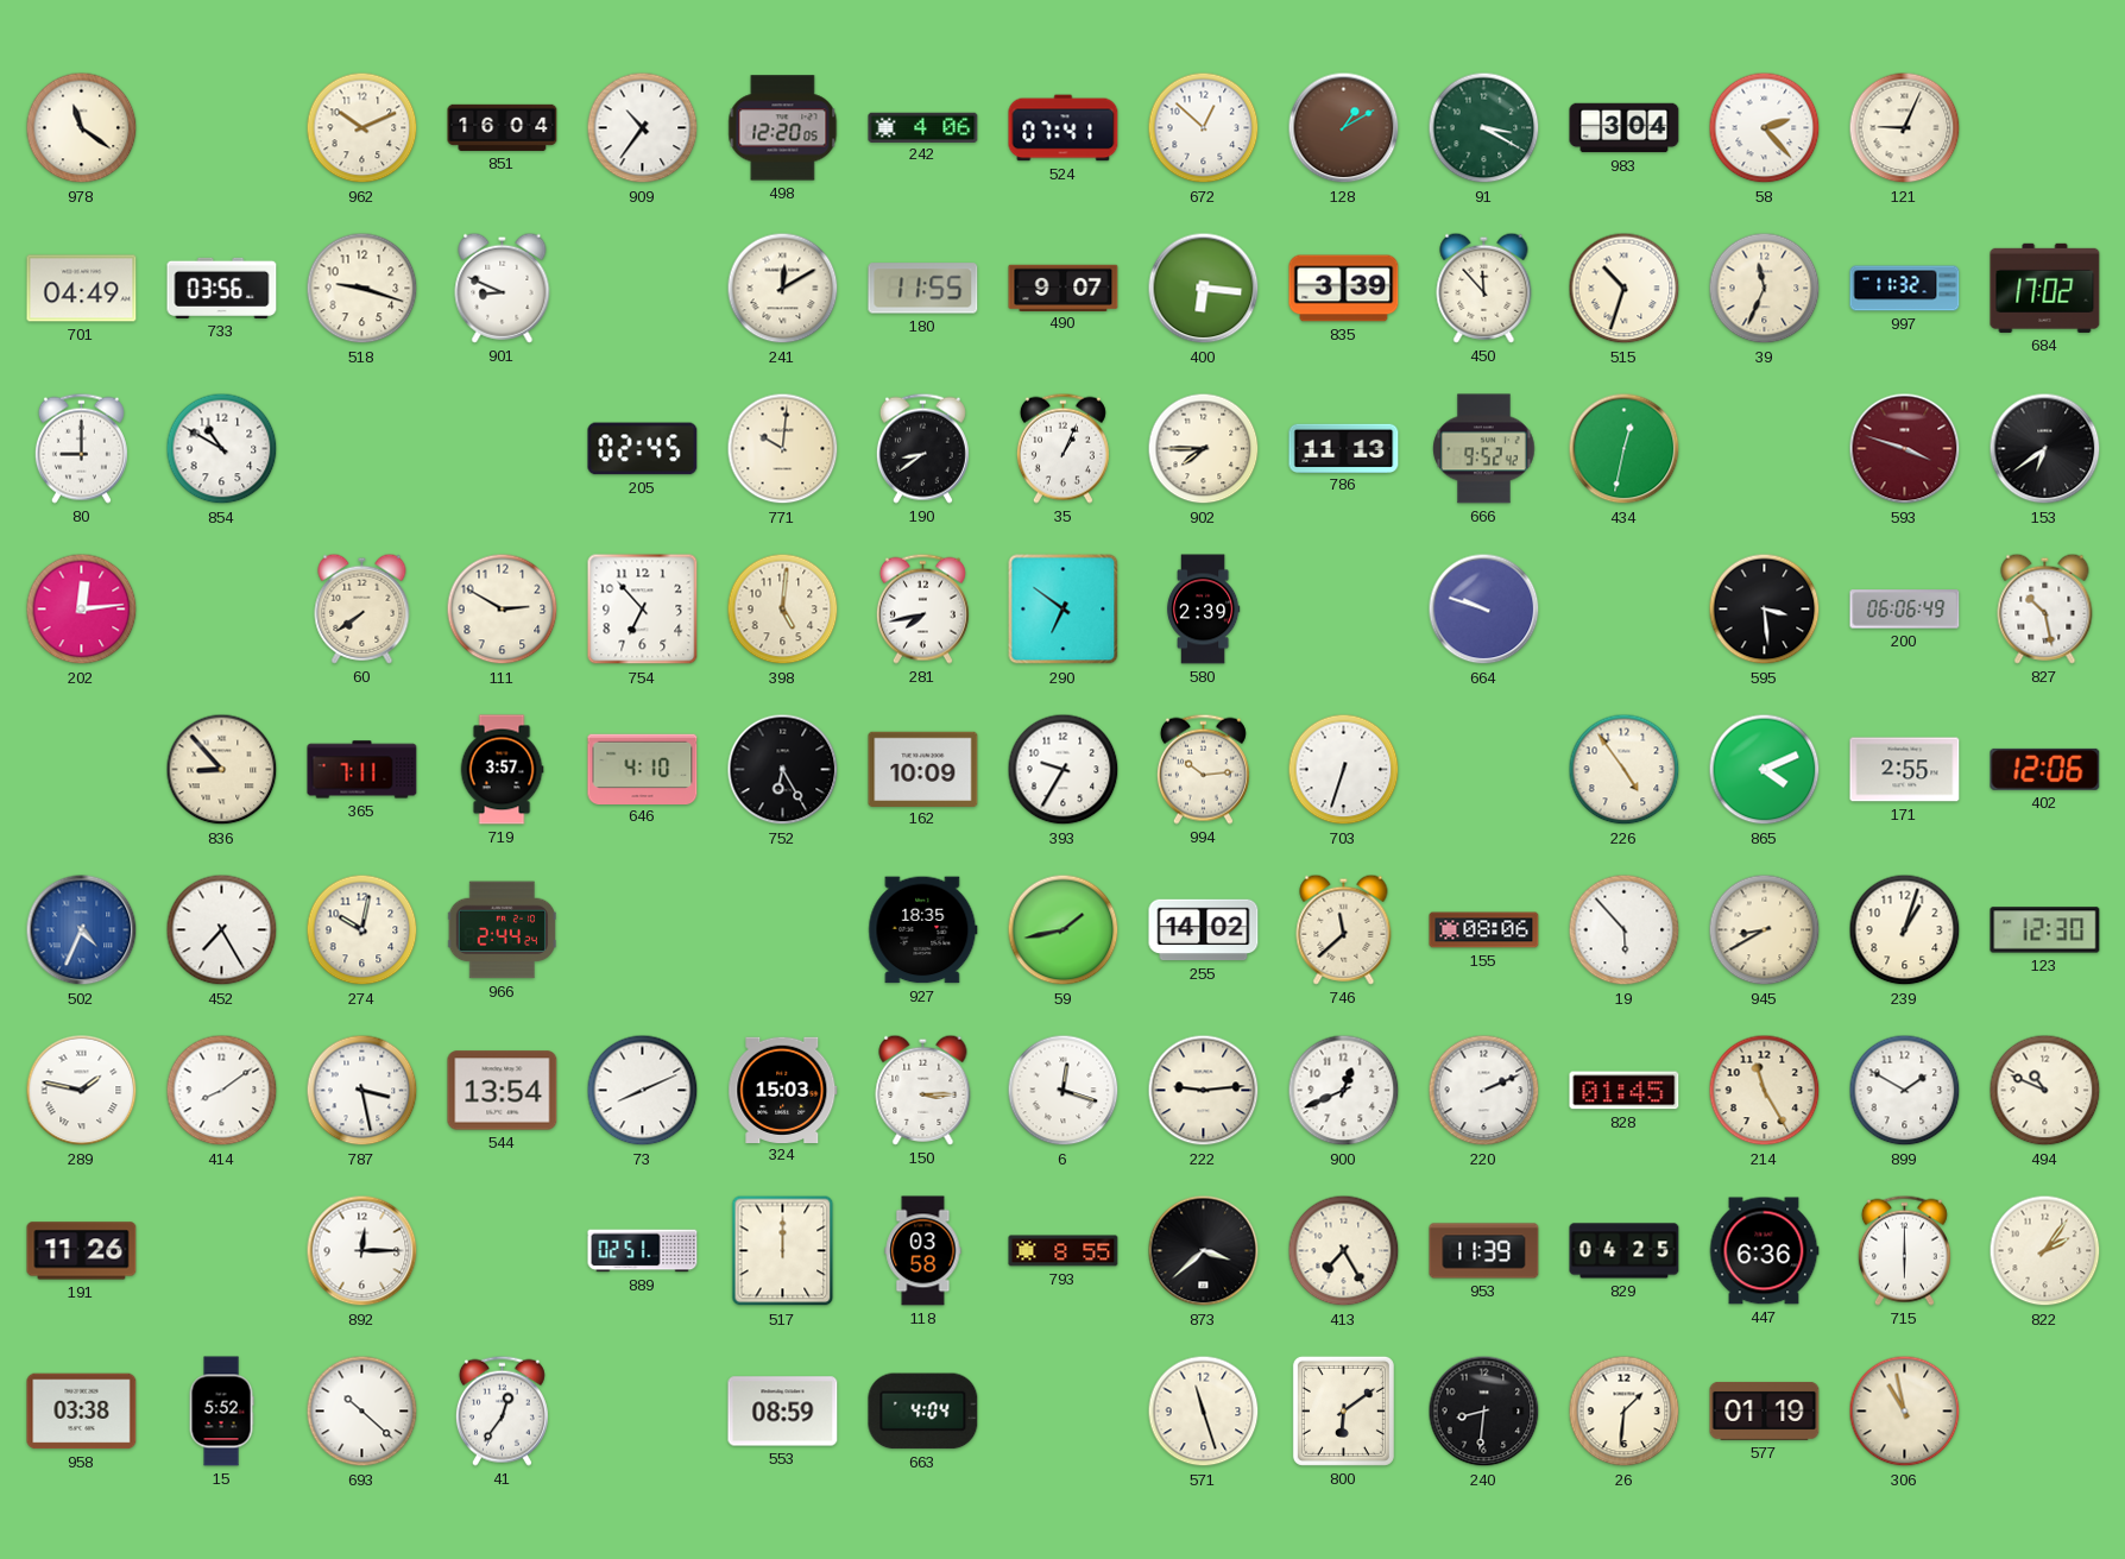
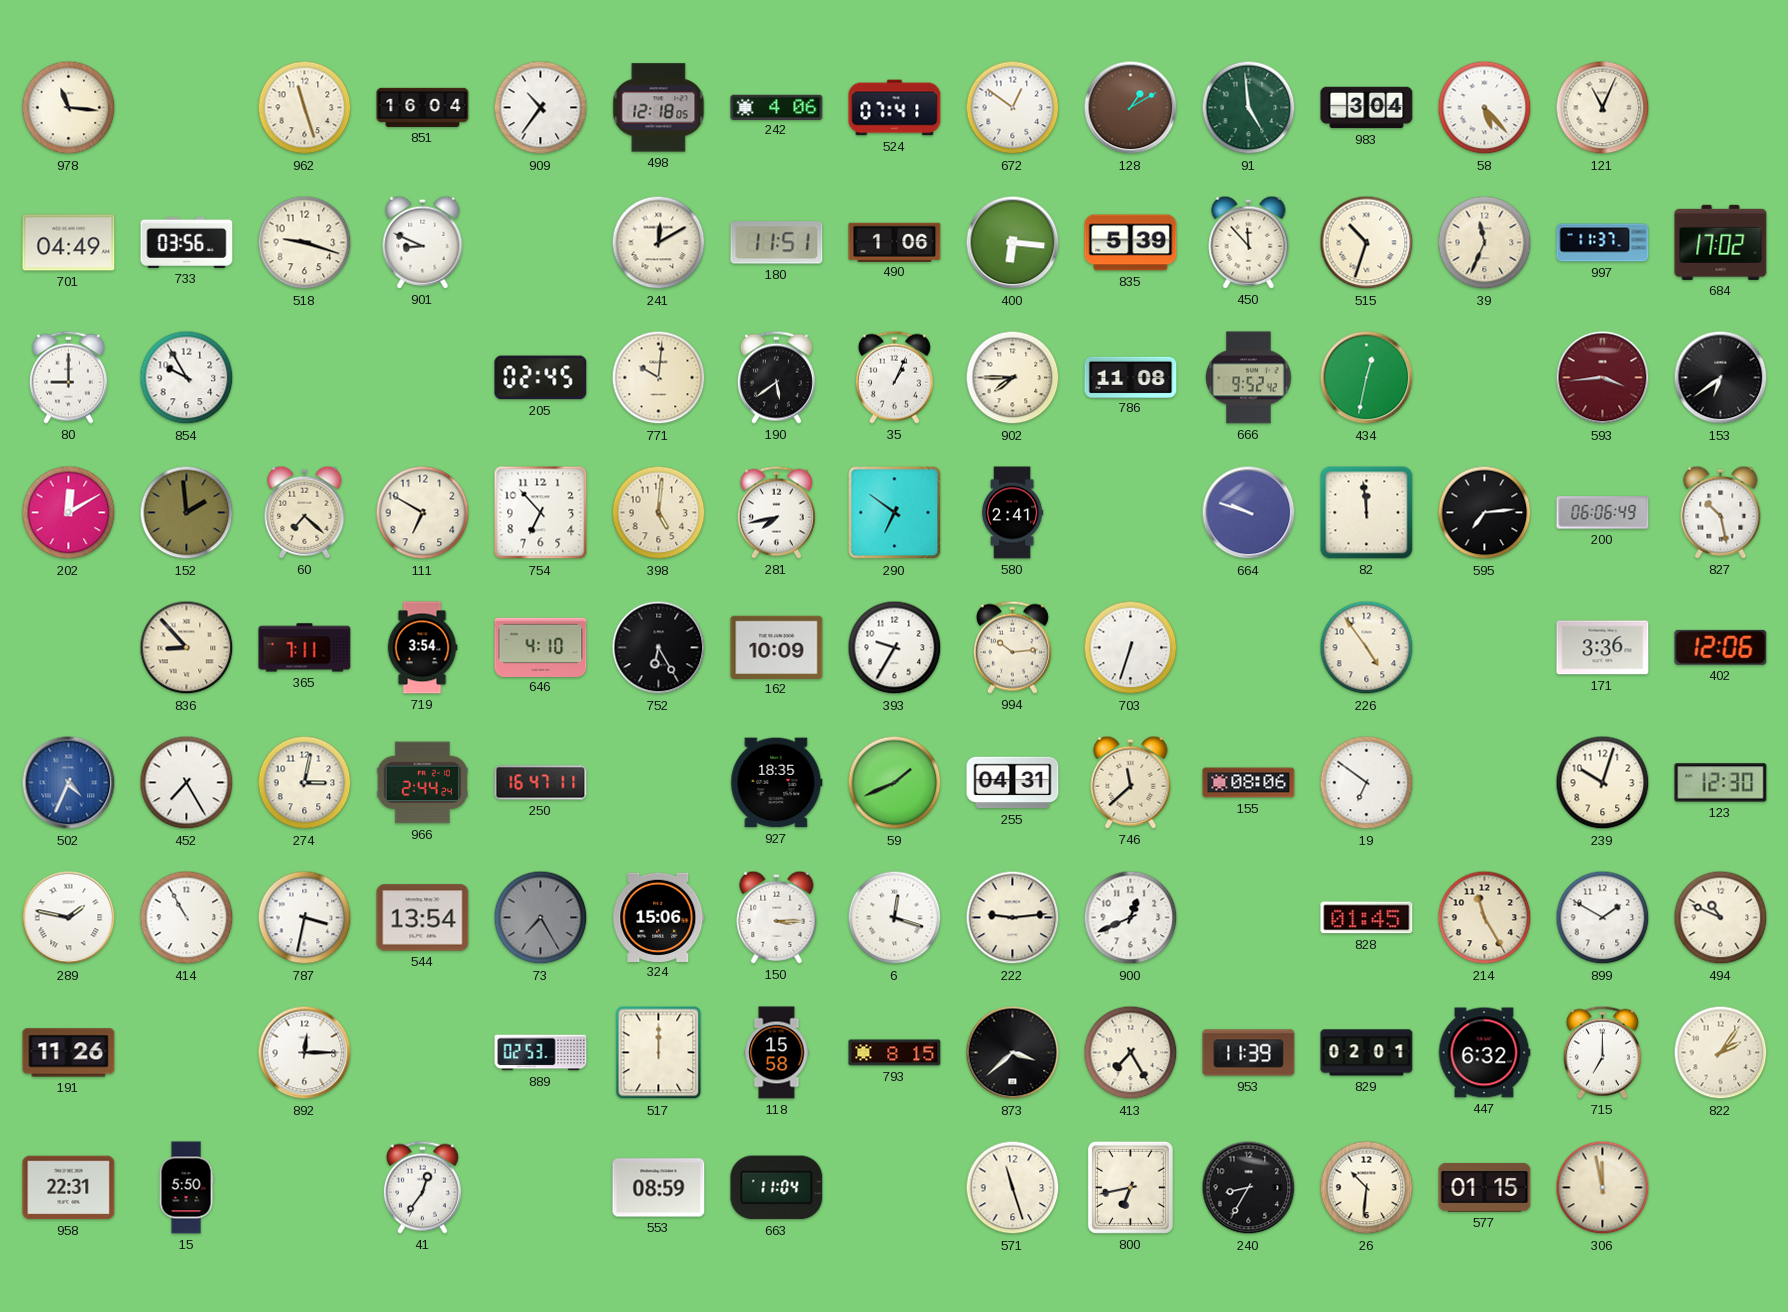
978: 11:21 -> 11:16 (69, 108)
962: 10:11 -> 11:27 (305, 108)
498: 12:20 -> 12:18 (659, 108)
672: 12:52 -> 12:51 (1013, 108)
91: 3:20 -> 4:59 (1249, 108)
58: 2:23 -> 5:23 (1485, 108)
121: 9:04 -> 11:04 (1603, 108)
180: 11:55 -> 11:51 (777, 243)
490: 9:07 -> 1:06 (895, 242)
835: 3:39 -> 5:39 (1131, 243)
997: 11:32 -> 11:37 (1603, 243)
854: 10:50 -> 9:55 (187, 378)
190: 8:39 -> 5:39 (776, 377)
786: 11:13 -> 11:08 (1131, 377)
593: 3:48 -> 3:44 (1603, 378)
202: 12:14 -> 12:10 (69, 513)
152: none -> 1:59 (187, 513)
60: 7:39 -> 7:22 (305, 512)
111: 2:50 -> 6:50 (423, 513)
580: 2:39 -> 2:41 (1012, 513)
82: none -> 11:59 (1367, 513)
595: 3:29 -> 7:14 (1485, 513)
719: 3:57 -> 3:54 (422, 648)
865: 4:11 -> none (1765, 770)
171: 2:55 -> 3:36 (1603, 648)
274: 10:02 -> 3:02 (305, 783)
250: none -> 16:47 (541, 783)
59: 1:43 -> 1:41 (895, 783)
255: 14:02 -> 04:31 (1013, 783)
19: 5:53 -> 6:51 (1367, 783)
945: 8:40 -> none (1765, 930)
239: 1:03 -> 10:03 (1603, 783)
414: 8:09 -> 10:55 (187, 918)
787: 3:28 -> 3:32 (305, 918)
73: 8:11 -> 7:25 (541, 918)
73 dial: white -> grey (541, 918)
324: 15:03 -> 15:06 (659, 917)
220: 2:11 -> none (1484, 1091)
889: 02:51 -> 02:53 (541, 1053)
118: 03:58 -> 15:58 (777, 1053)
793: 8:55 -> 8:15 (895, 1053)
829: 04:25 -> 02:01 (1367, 1053)
447: 6:36 -> 6:32 (1484, 1053)
715: 6:00 -> 7:00 (1602, 1052)
958: 03:38 -> 22:31 (69, 1188)
15: 5:52 -> 5:50 (186, 1188)
693: 10:22 -> none (362, 1412)
663: 4:04 -> 11:04 (777, 1188)
800: 6:09 -> 6:43 (1130, 1187)
240: 8:31 -> 8:35 (1249, 1188)
26: 1:31 -> 10:31 (1367, 1188)
577: 01:19 -> 01:15 (1485, 1188)
306: 10:58 -> 11:58 (1603, 1188)
